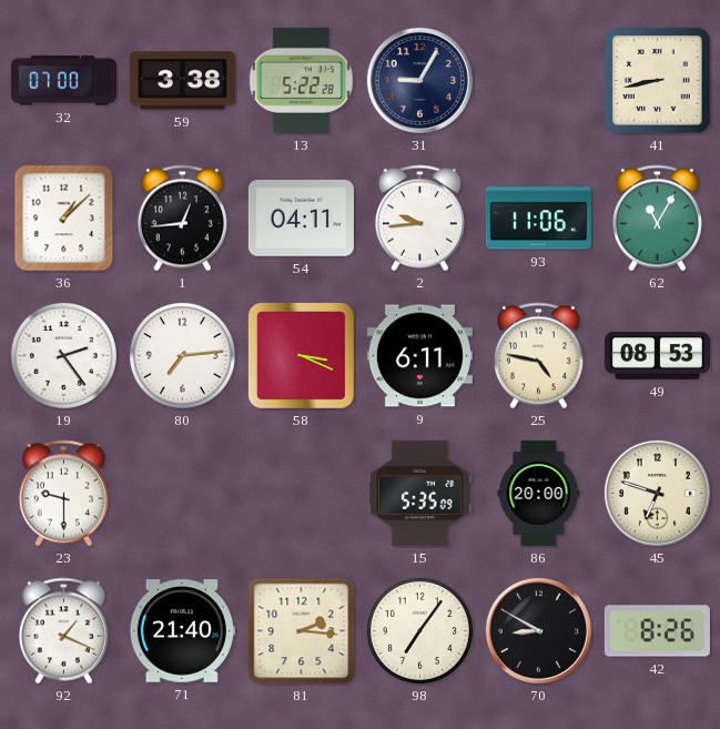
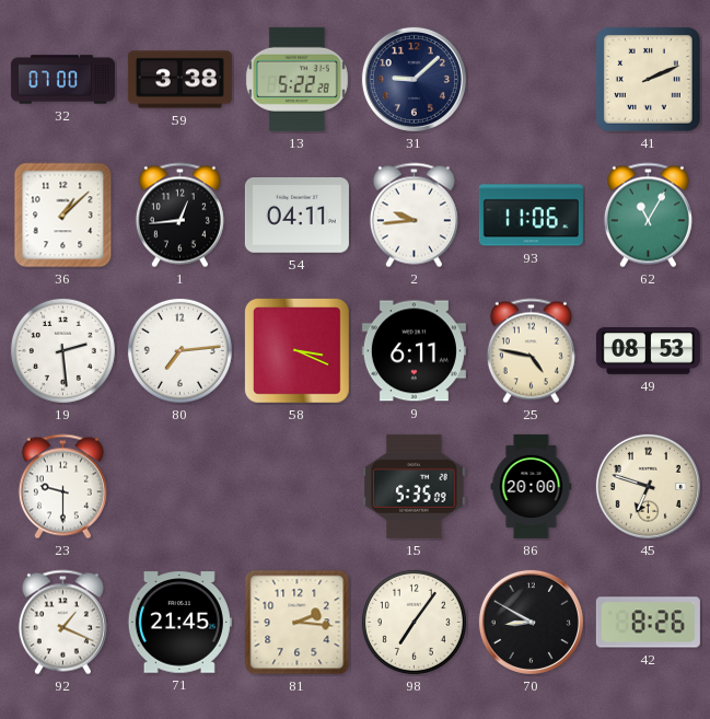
31: 9:05 -> 9:08 (414, 79)
41: 8:43 -> 2:11 (648, 79)
19: 2:24 -> 2:29 (62, 350)
71: 21:40 -> 21:45 (179, 623)
